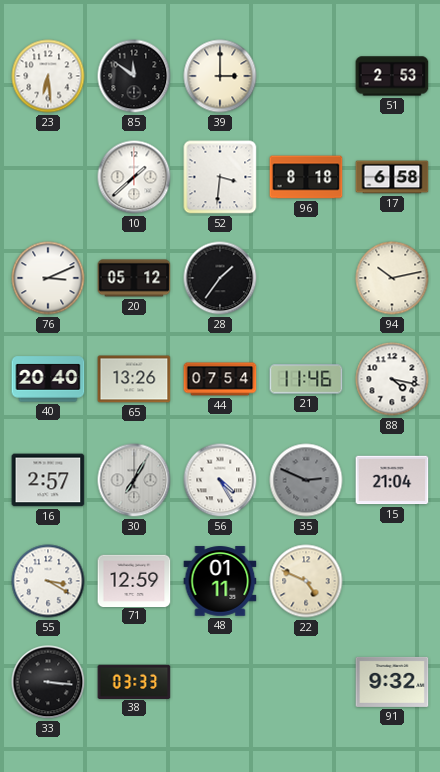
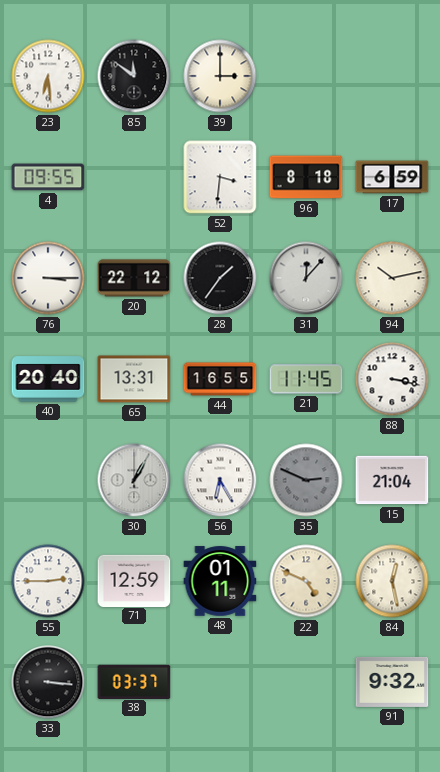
51: 2:53 -> none (392, 76)
4: none -> 09:55 (48, 177)
10: 1:38 -> none (134, 177)
17: 6:58 -> 6:59 (392, 177)
76: 3:11 -> 3:15 (48, 278)
20: 05:12 -> 22:12 (134, 278)
31: none -> 12:07 (306, 278)
65: 13:26 -> 13:31 (134, 379)
44: 07:54 -> 16:55 (220, 379)
21: 11:46 -> 11:45 (306, 379)
88: 4:17 -> 3:17 (392, 379)
16: 2:57 -> none (48, 480)
30: 7:05 -> 1:05 (134, 480)
56: 4:25 -> 6:25 (220, 480)
55: 3:20 -> 2:45 (48, 581)
84: none -> 12:28 (392, 581)
38: 03:33 -> 03:37 (134, 681)
